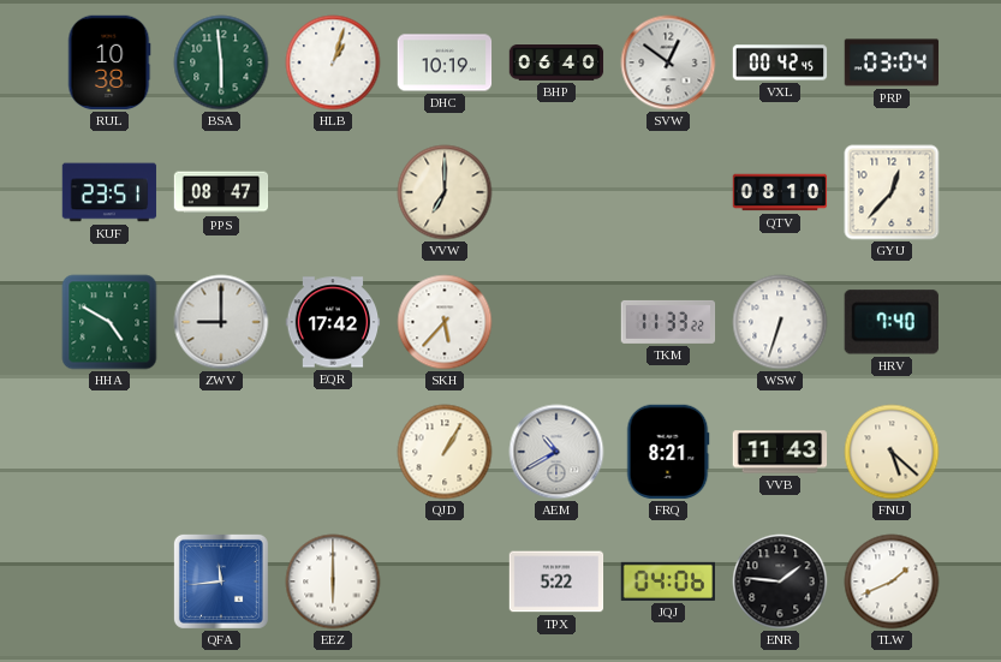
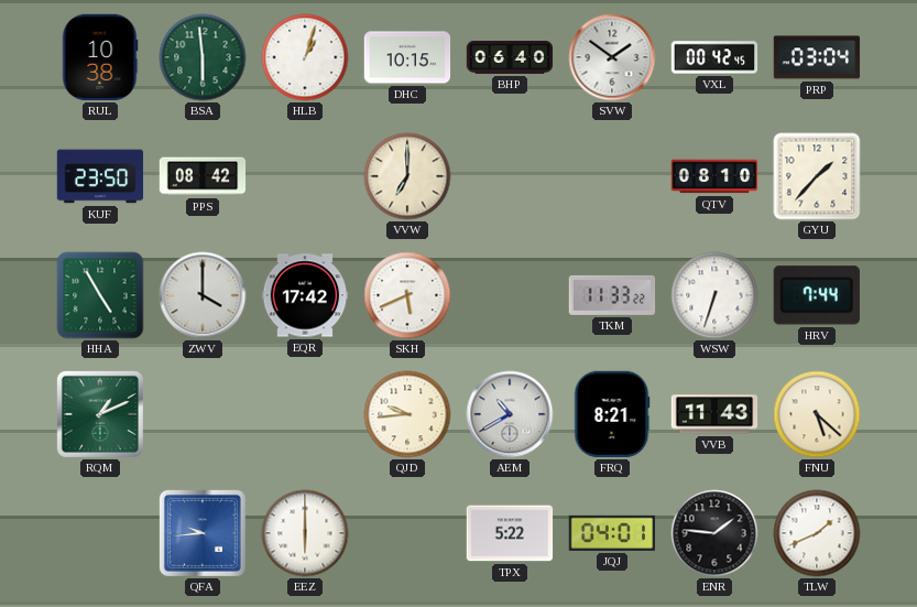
DHC: 10:19 -> 10:15 (407, 57)
SVW: 12:51 -> 1:51 (612, 57)
KUF: 23:51 -> 23:50 (100, 176)
PPS: 08:47 -> 08:42 (203, 176)
GYU: 12:37 -> 1:37 (817, 176)
HHA: 4:50 -> 4:55 (100, 295)
ZWV: 9:00 -> 4:00 (203, 295)
SKH: 5:37 -> 5:41 (407, 295)
HRV: 7:40 -> 7:44 (817, 295)
RQM: none -> 1:11 (100, 414)
QJD: 1:05 -> 9:44 (407, 414)
QFA: 11:44 -> 9:44 (203, 533)
JQJ: 04:06 -> 04:01 (611, 533)
